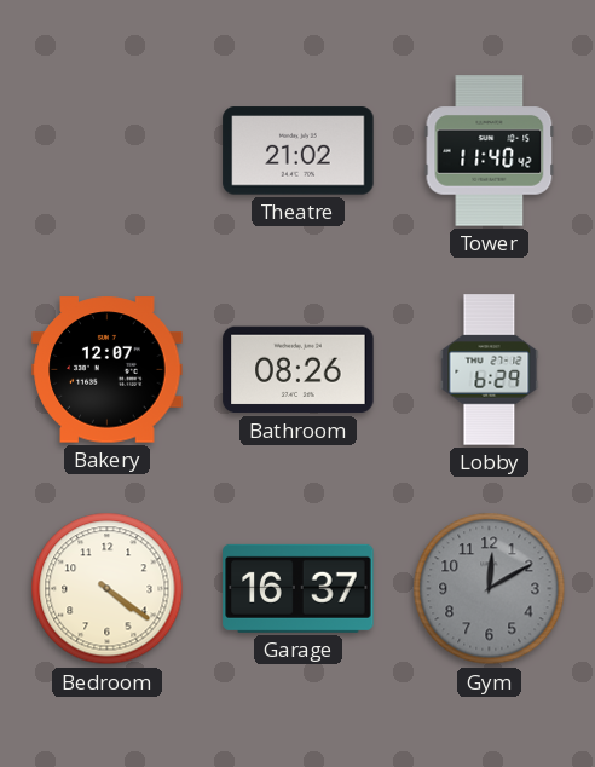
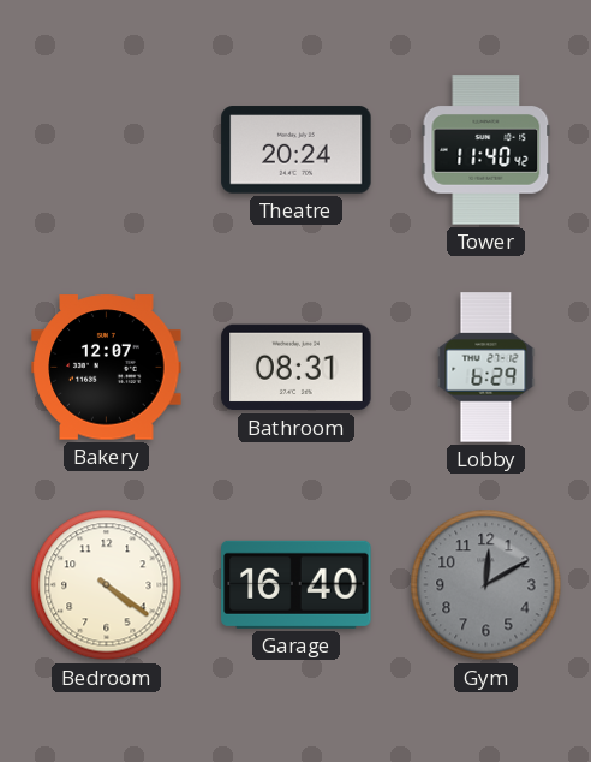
Theatre: 21:02 -> 20:24 (297, 150)
Bathroom: 08:26 -> 08:31 (297, 368)
Garage: 16:37 -> 16:40 (297, 584)
